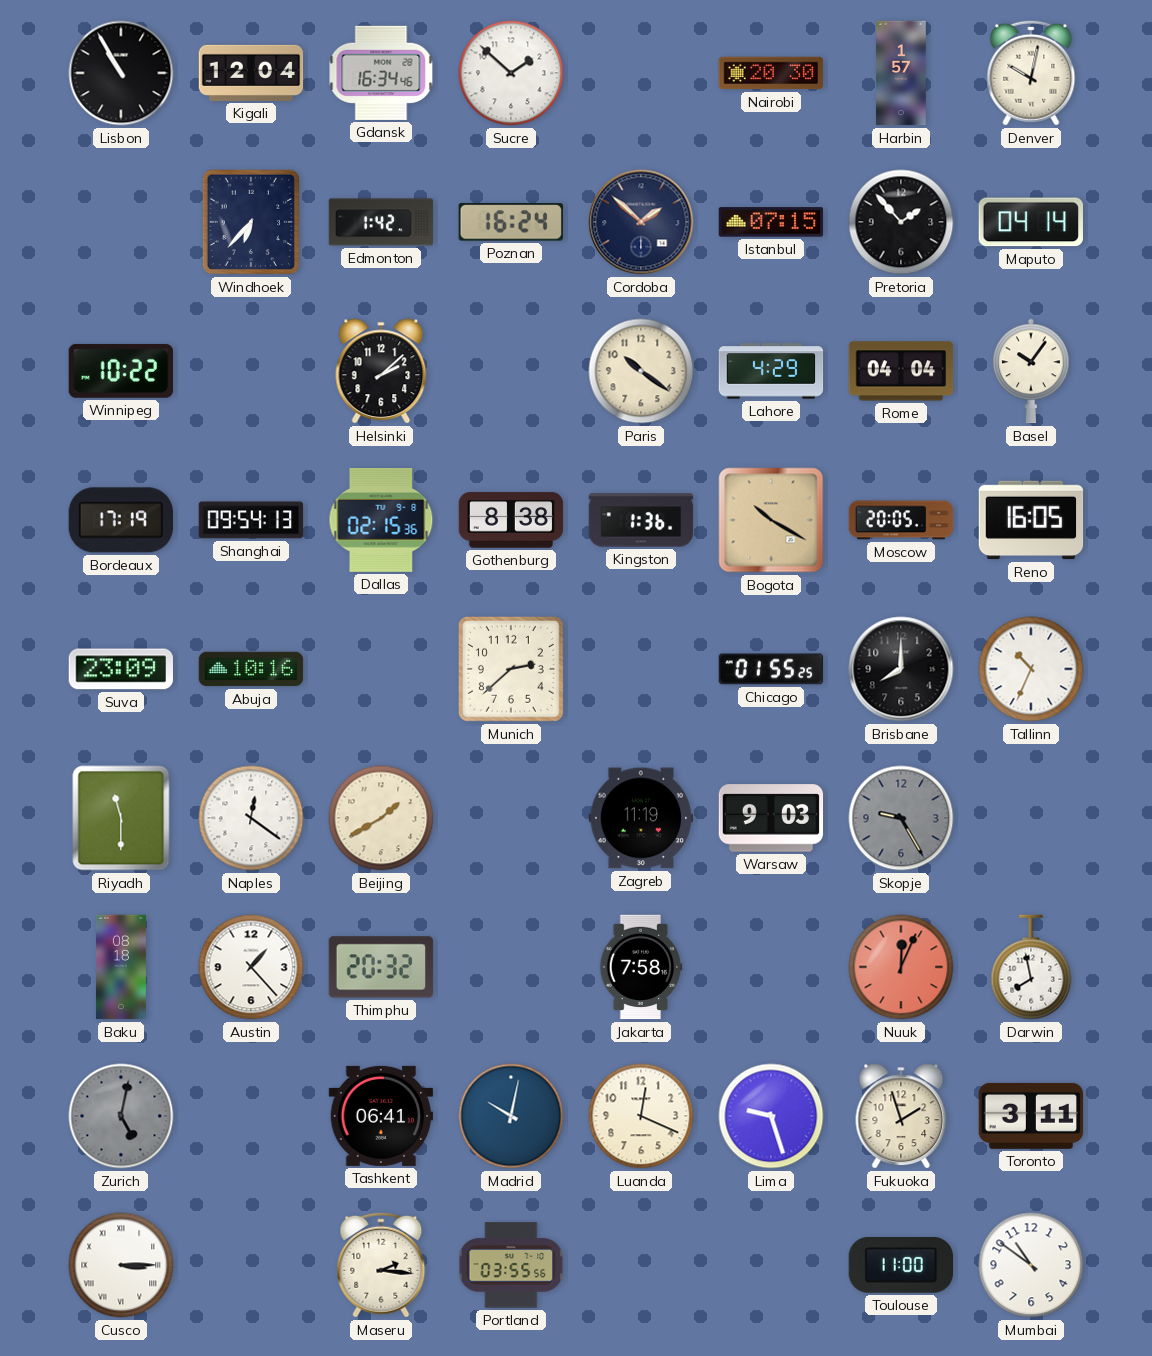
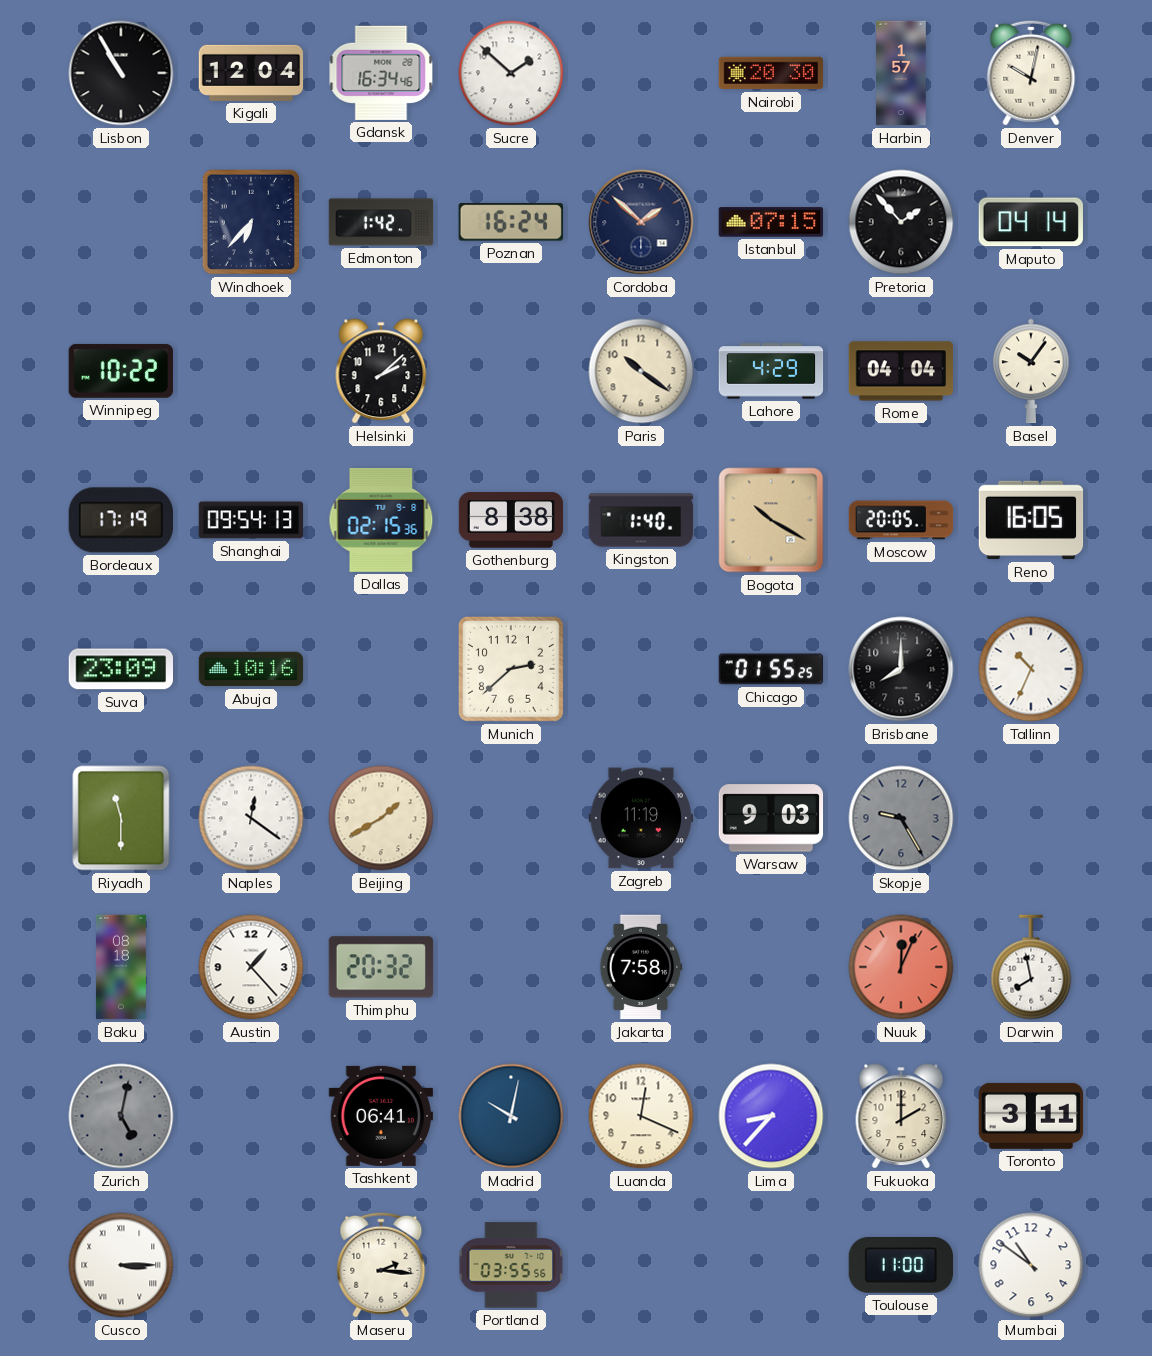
Kingston: 1:36 -> 1:40 (641, 520)
Lima: 9:27 -> 8:37 (771, 1116)
Fukuoka: 1:57 -> 2:00 (901, 1116)
